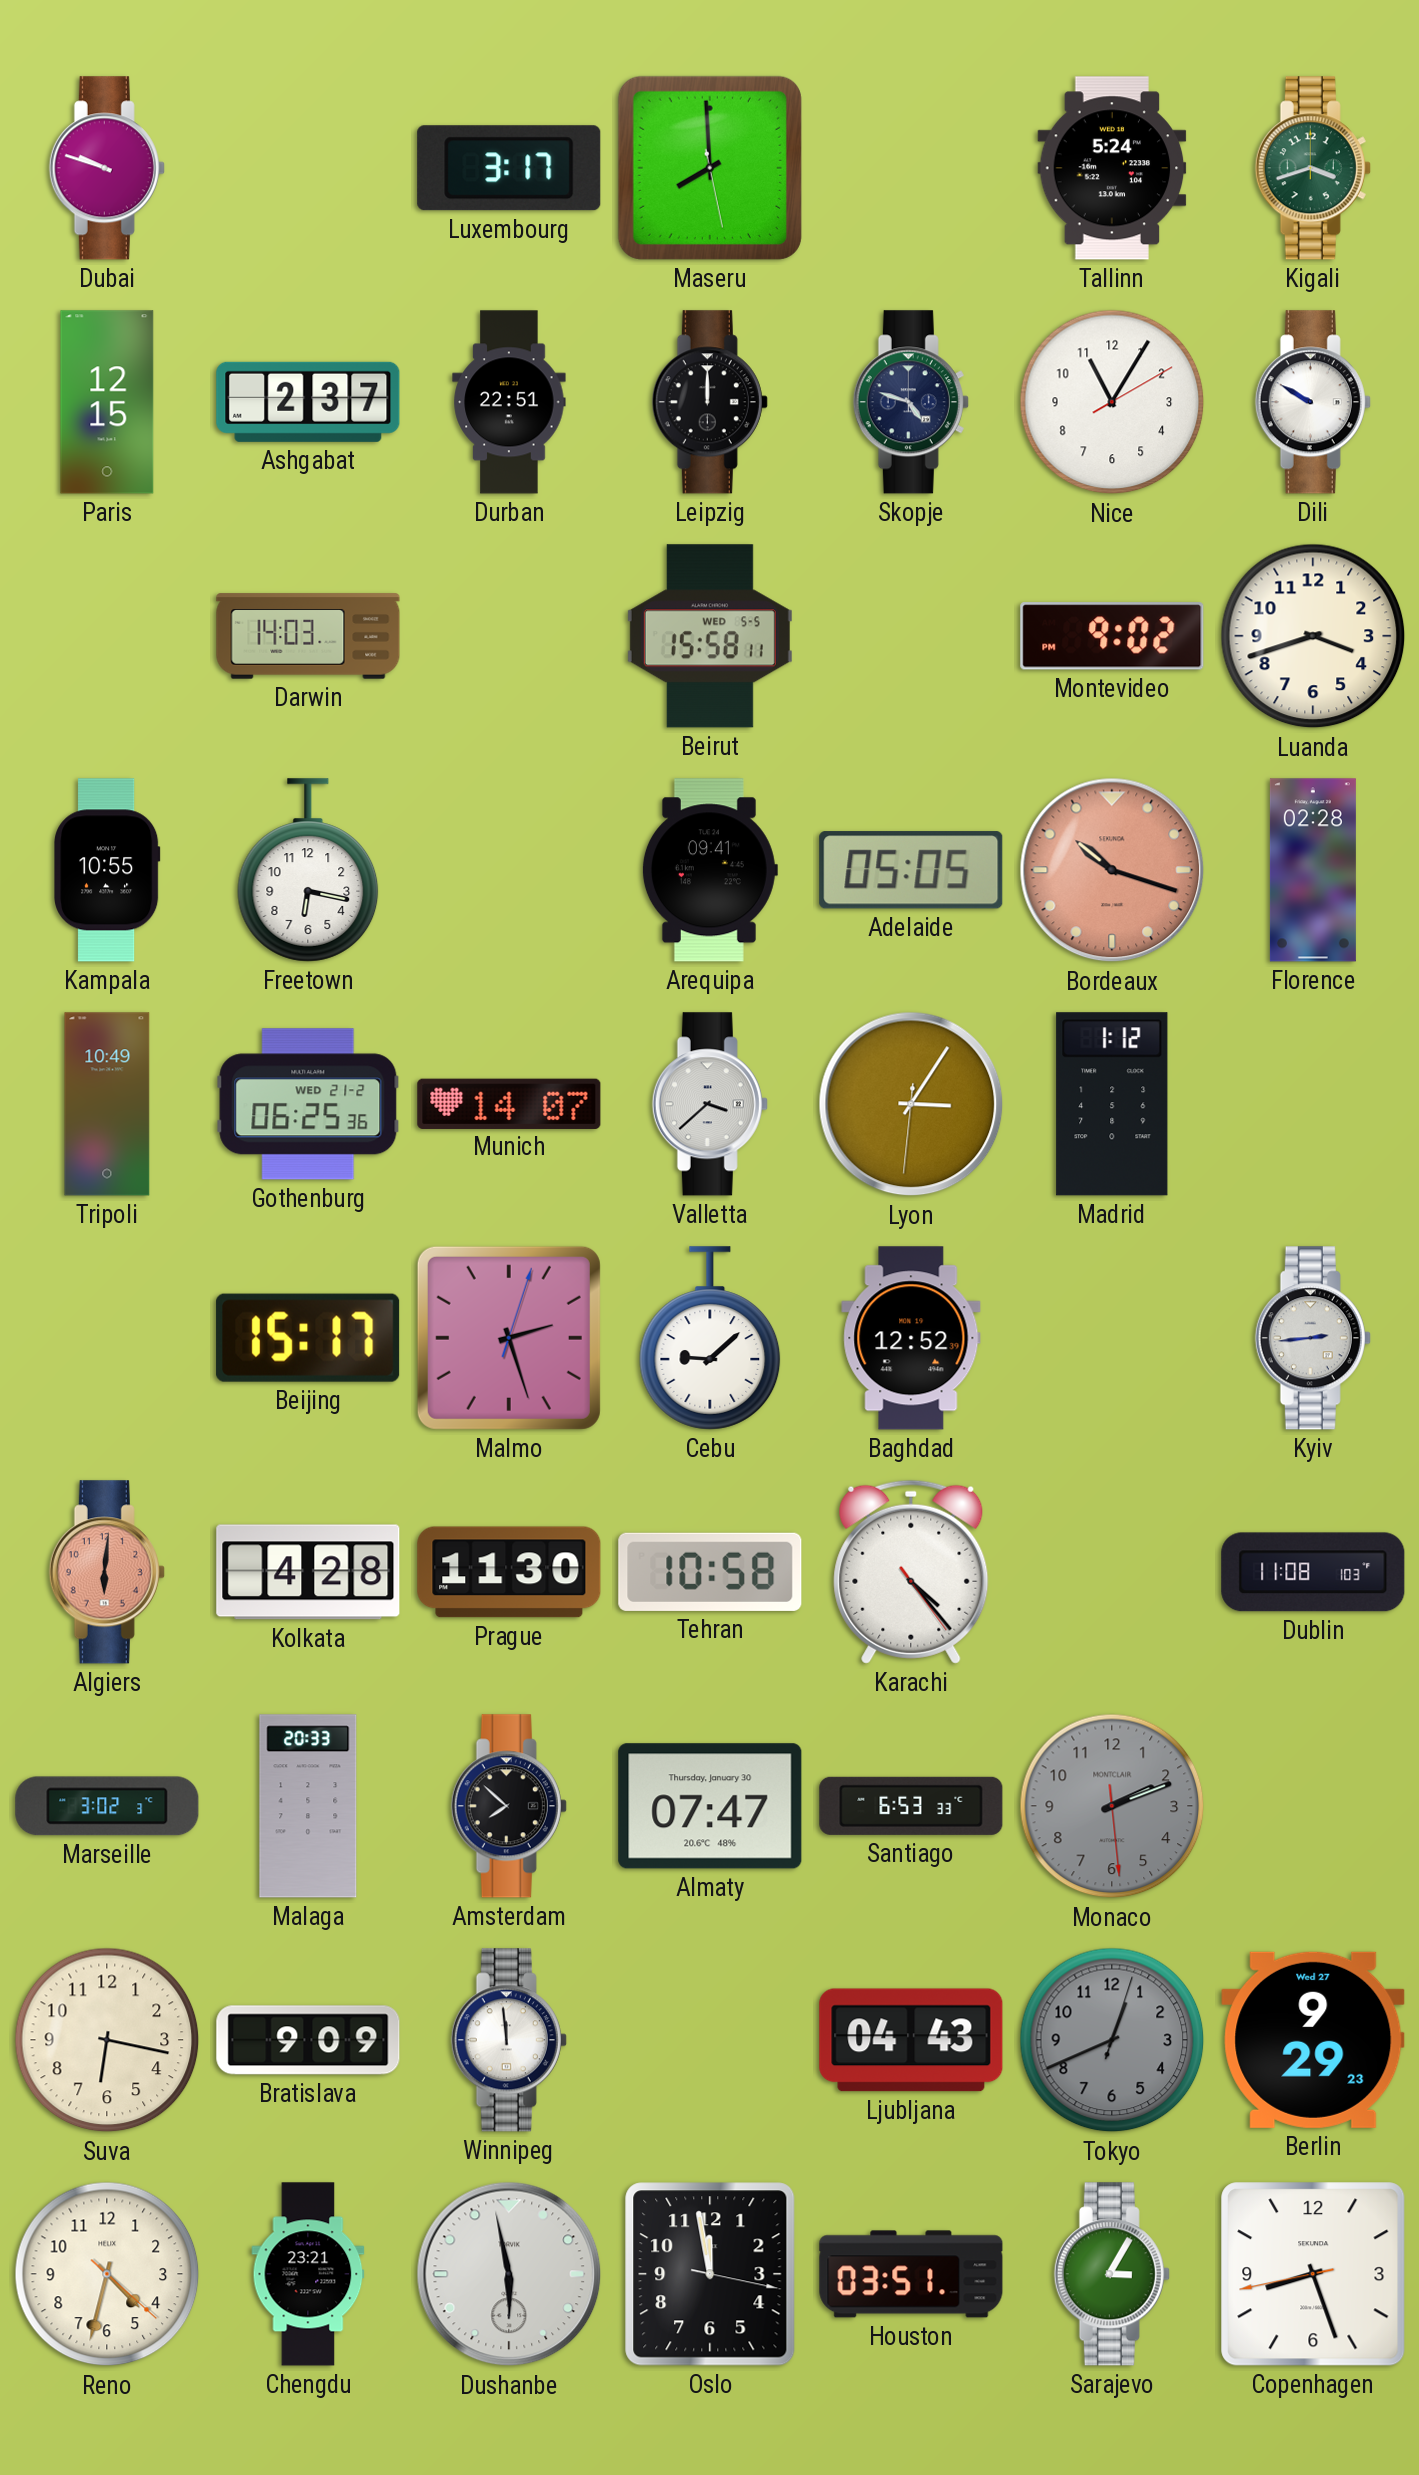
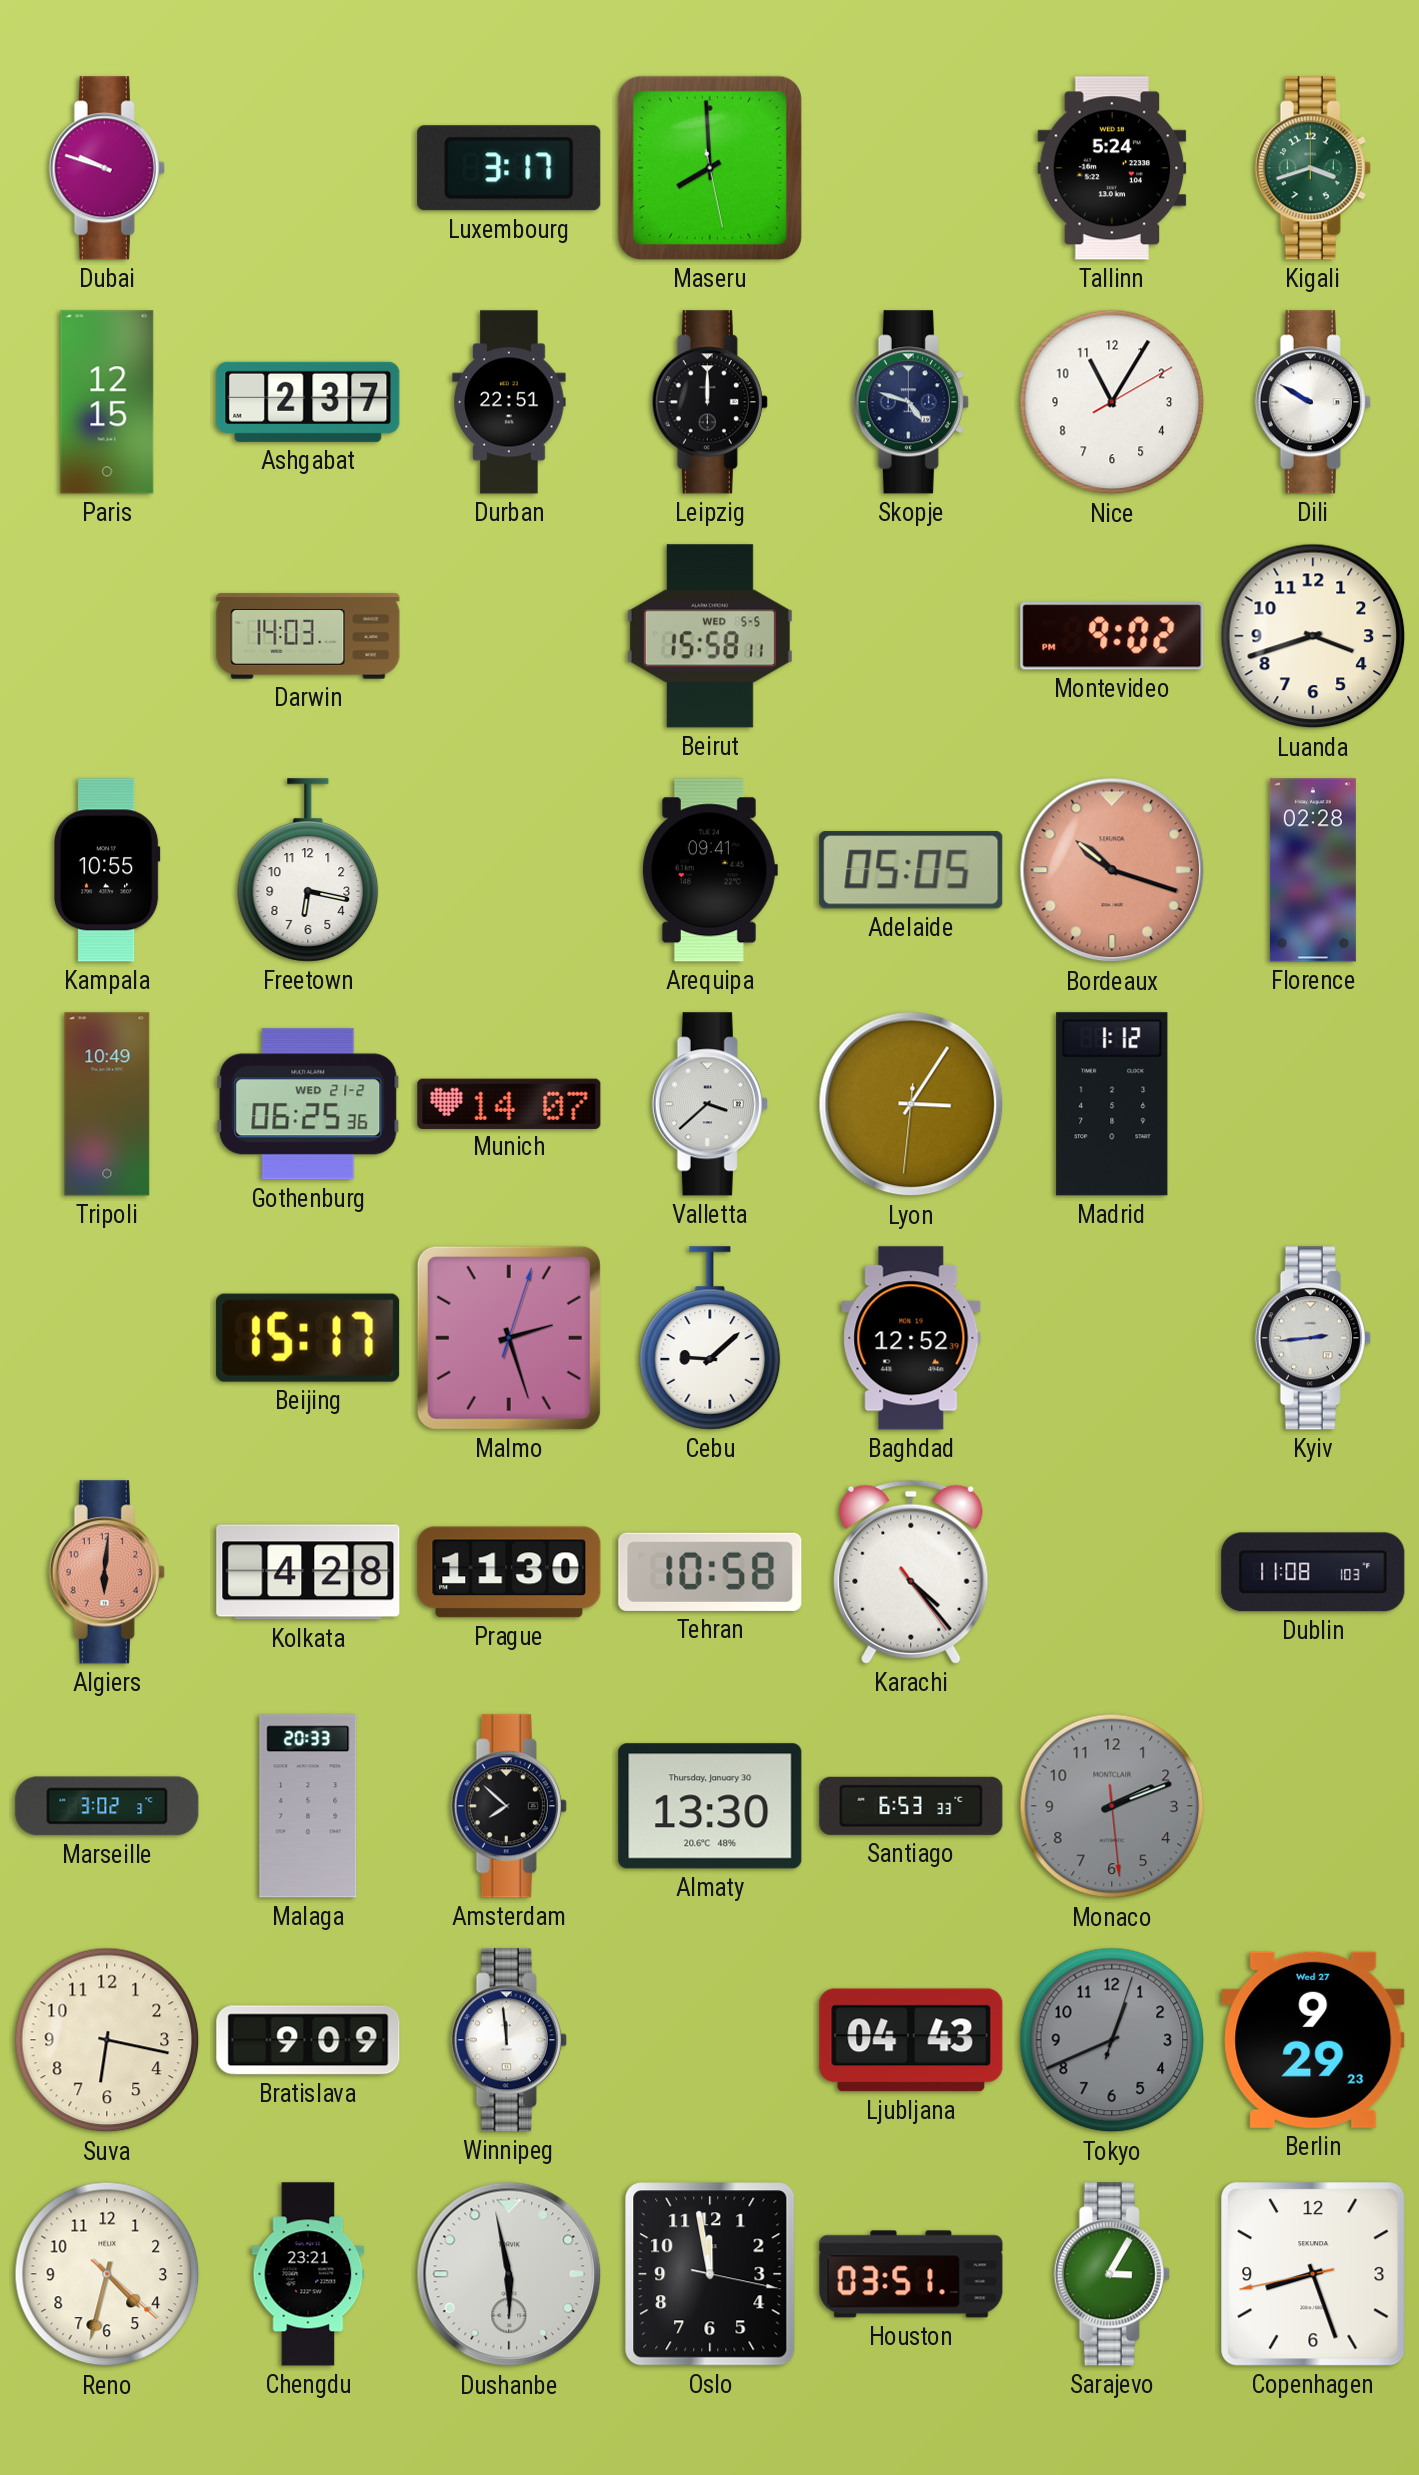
Almaty: 07:47 -> 13:30 (710, 1806)
